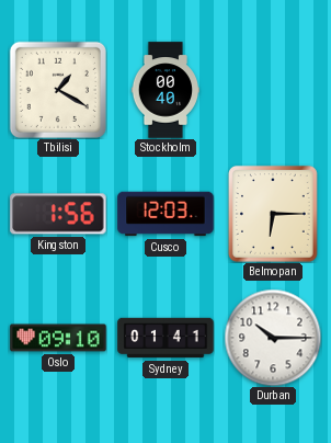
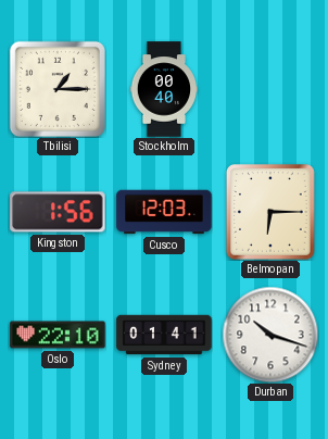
Tbilisi: 1:20 -> 1:15 (58, 89)
Oslo: 09:10 -> 22:10 (58, 335)
Durban: 10:15 -> 10:18 (270, 335)
